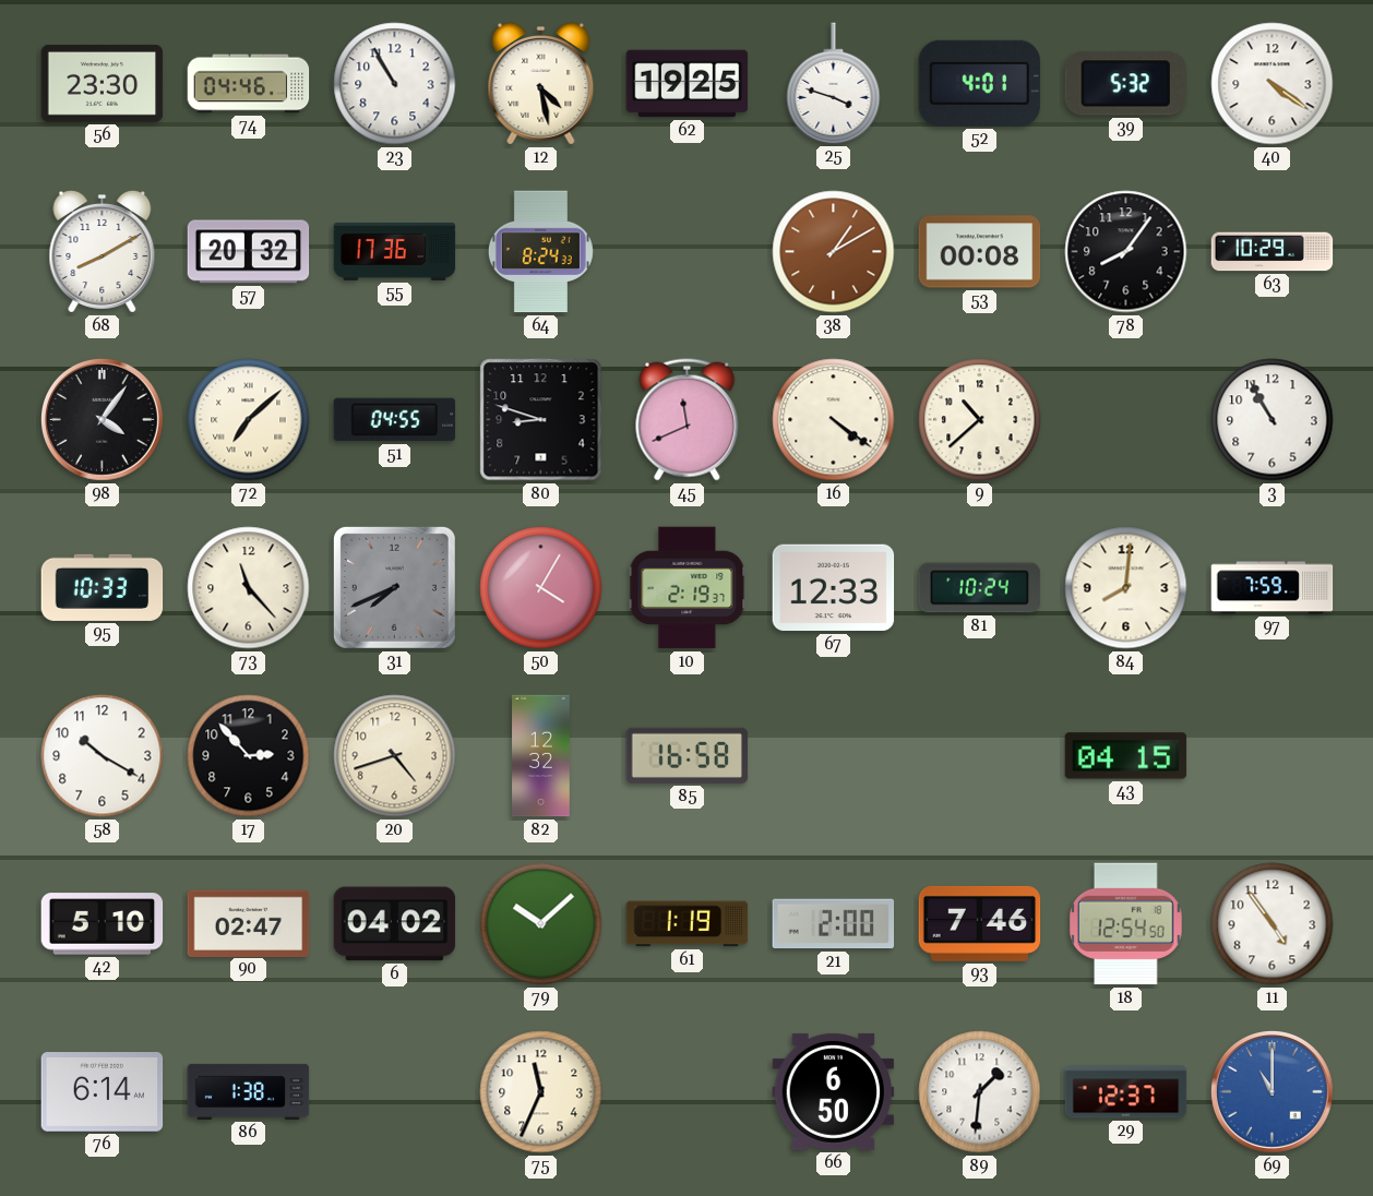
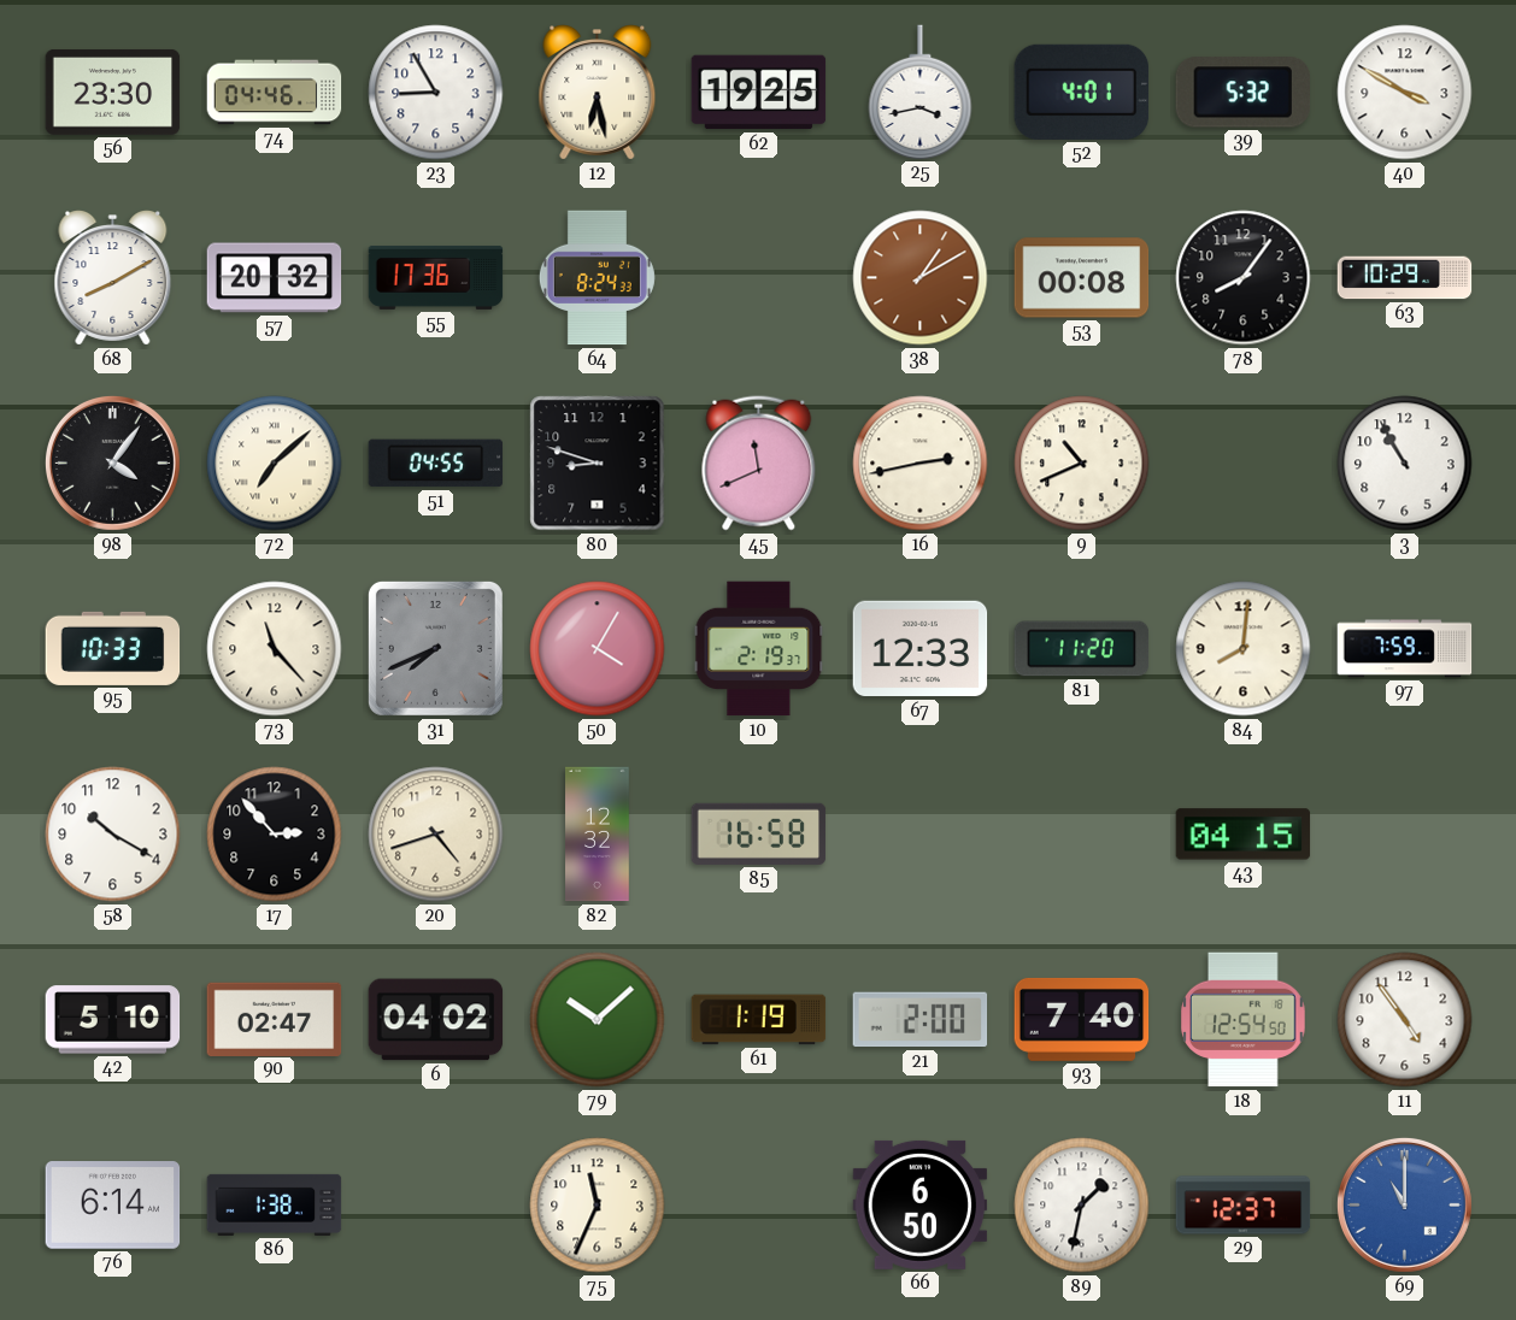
23: 10:55 -> 8:55 (436, 93)
12: 4:28 -> 6:28 (598, 93)
25: 3:48 -> 3:43 (921, 92)
40: 4:21 -> 3:50 (1405, 93)
16: 4:21 -> 2:43 (921, 464)
9: 10:38 -> 10:41 (1082, 464)
81: 10:24 -> 11:20 (1082, 649)
93: 7:46 -> 7:40 (1082, 1019)
89: 1:31 -> 1:32 (1082, 1206)
